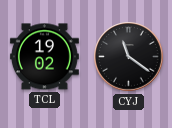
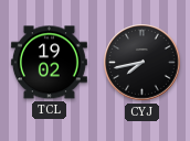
CYJ: 11:21 -> 7:43 (142, 63)
